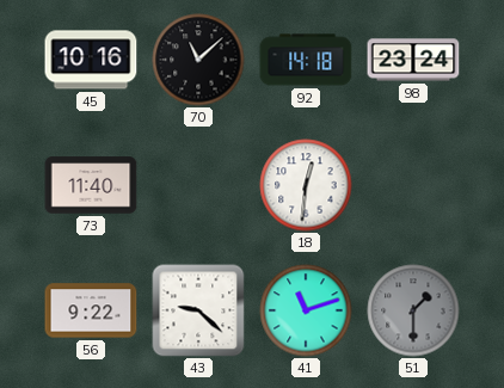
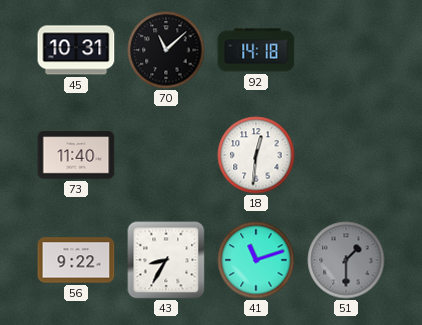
45: 10:16 -> 10:31 (76, 50)
98: 23:24 -> none (413, 60)
43: 9:22 -> 8:35 (166, 260)
